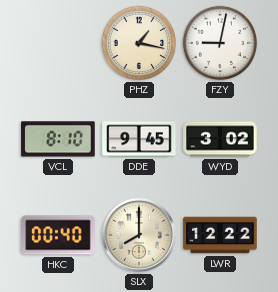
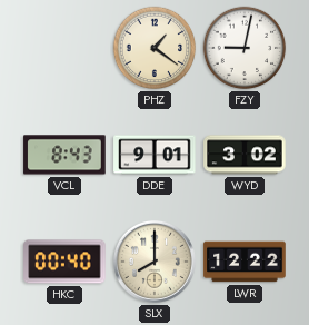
PHZ: 1:17 -> 1:21 (154, 48)
VCL: 8:10 -> 8:43 (64, 155)
DDE: 9:45 -> 9:01 (154, 155)
